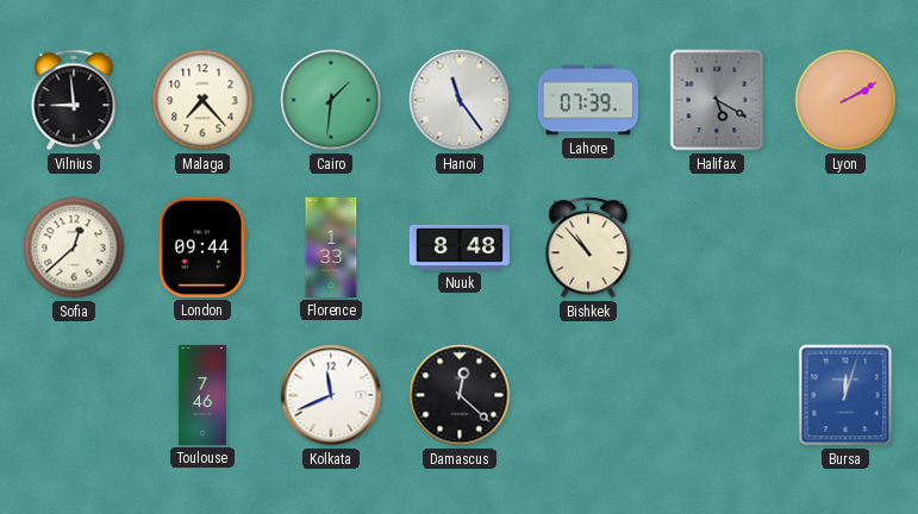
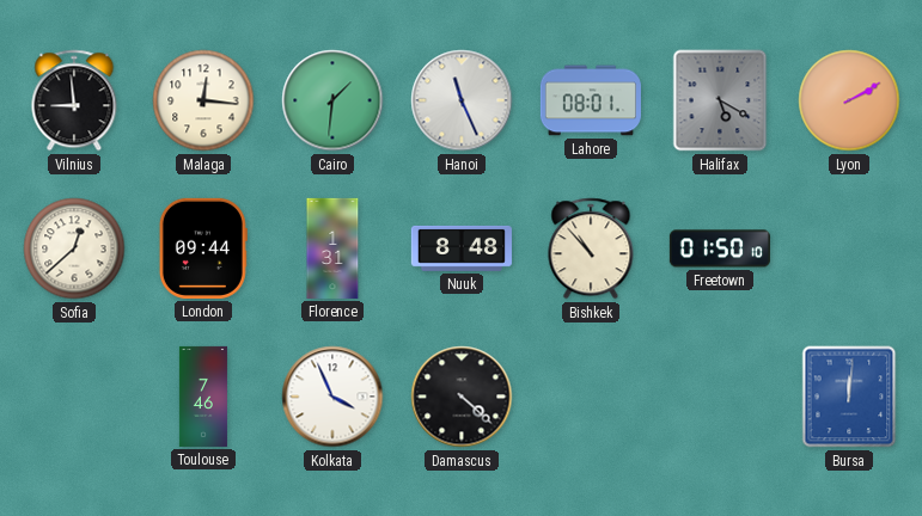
Malaga: 7:23 -> 12:16 (203, 100)
Hanoi: 11:24 -> 11:26 (462, 100)
Lahore: 07:39 -> 08:01 (591, 100)
Florence: 1:33 -> 1:31 (332, 248)
Freetown: none -> 01:50 (720, 248)
Kolkata: 11:41 -> 3:56 (332, 397)
Damascus: 12:22 -> 4:22 (462, 397)
Bursa: 12:03 -> 12:01 (849, 397)
